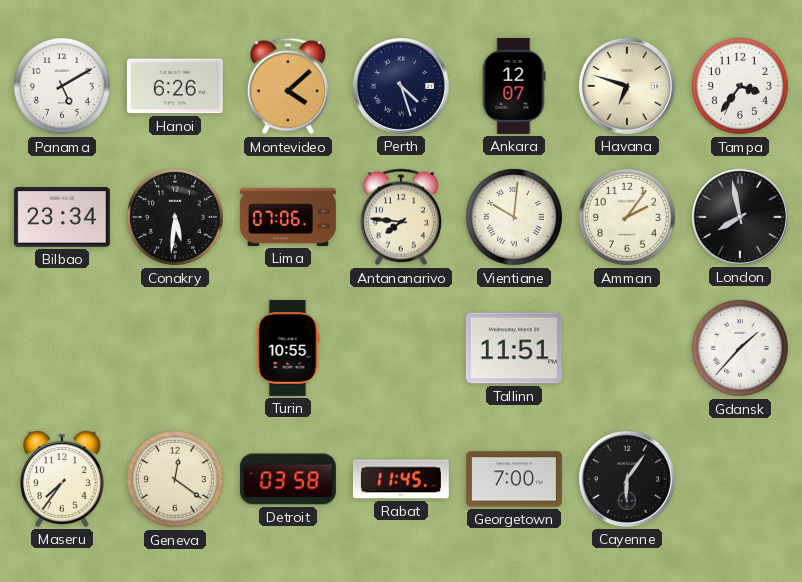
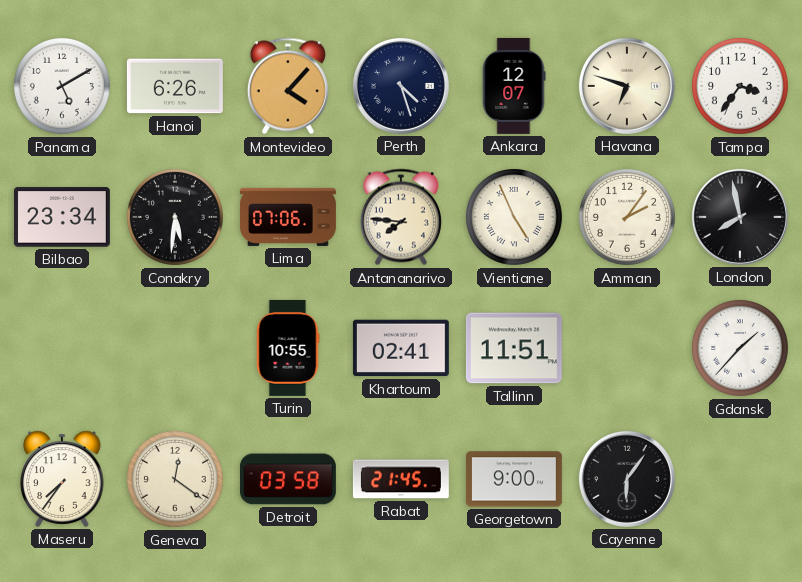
Montevideo: 4:08 -> 4:07 (288, 86)
Vientiane: 10:01 -> 4:56 (514, 217)
Khartoum: none -> 02:41 (401, 348)
Rabat: 11:45 -> 21:45 (401, 479)
Georgetown: 7:00 -> 9:00 (514, 479)
